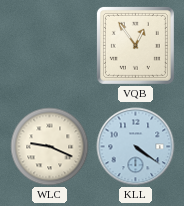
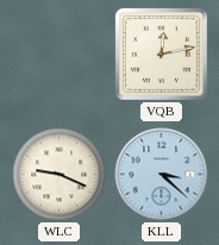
VQB: 12:54 -> 12:13 (161, 54)
KLL: 4:21 -> 3:22 (162, 175)
